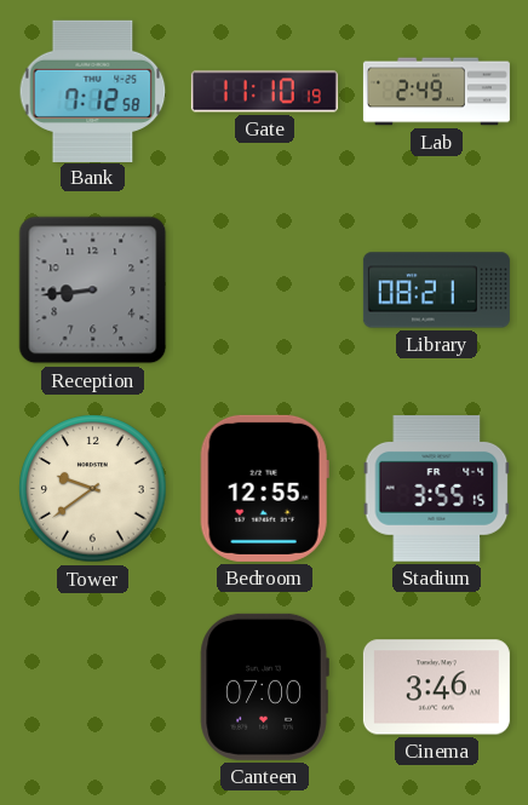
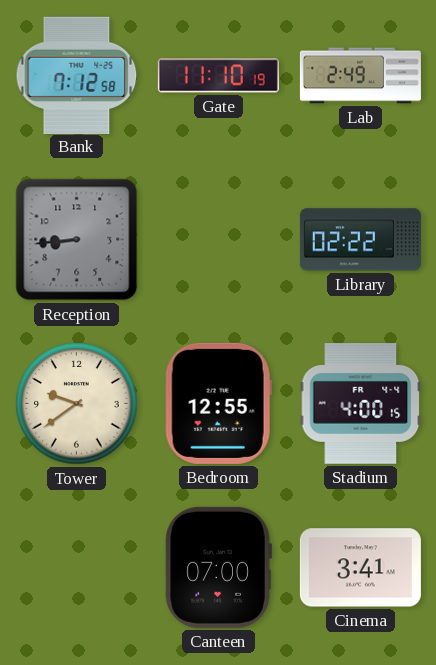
Library: 08:21 -> 02:22 (360, 240)
Stadium: 3:55 -> 4:00 (361, 404)
Cinema: 3:46 -> 3:41 (360, 568)
